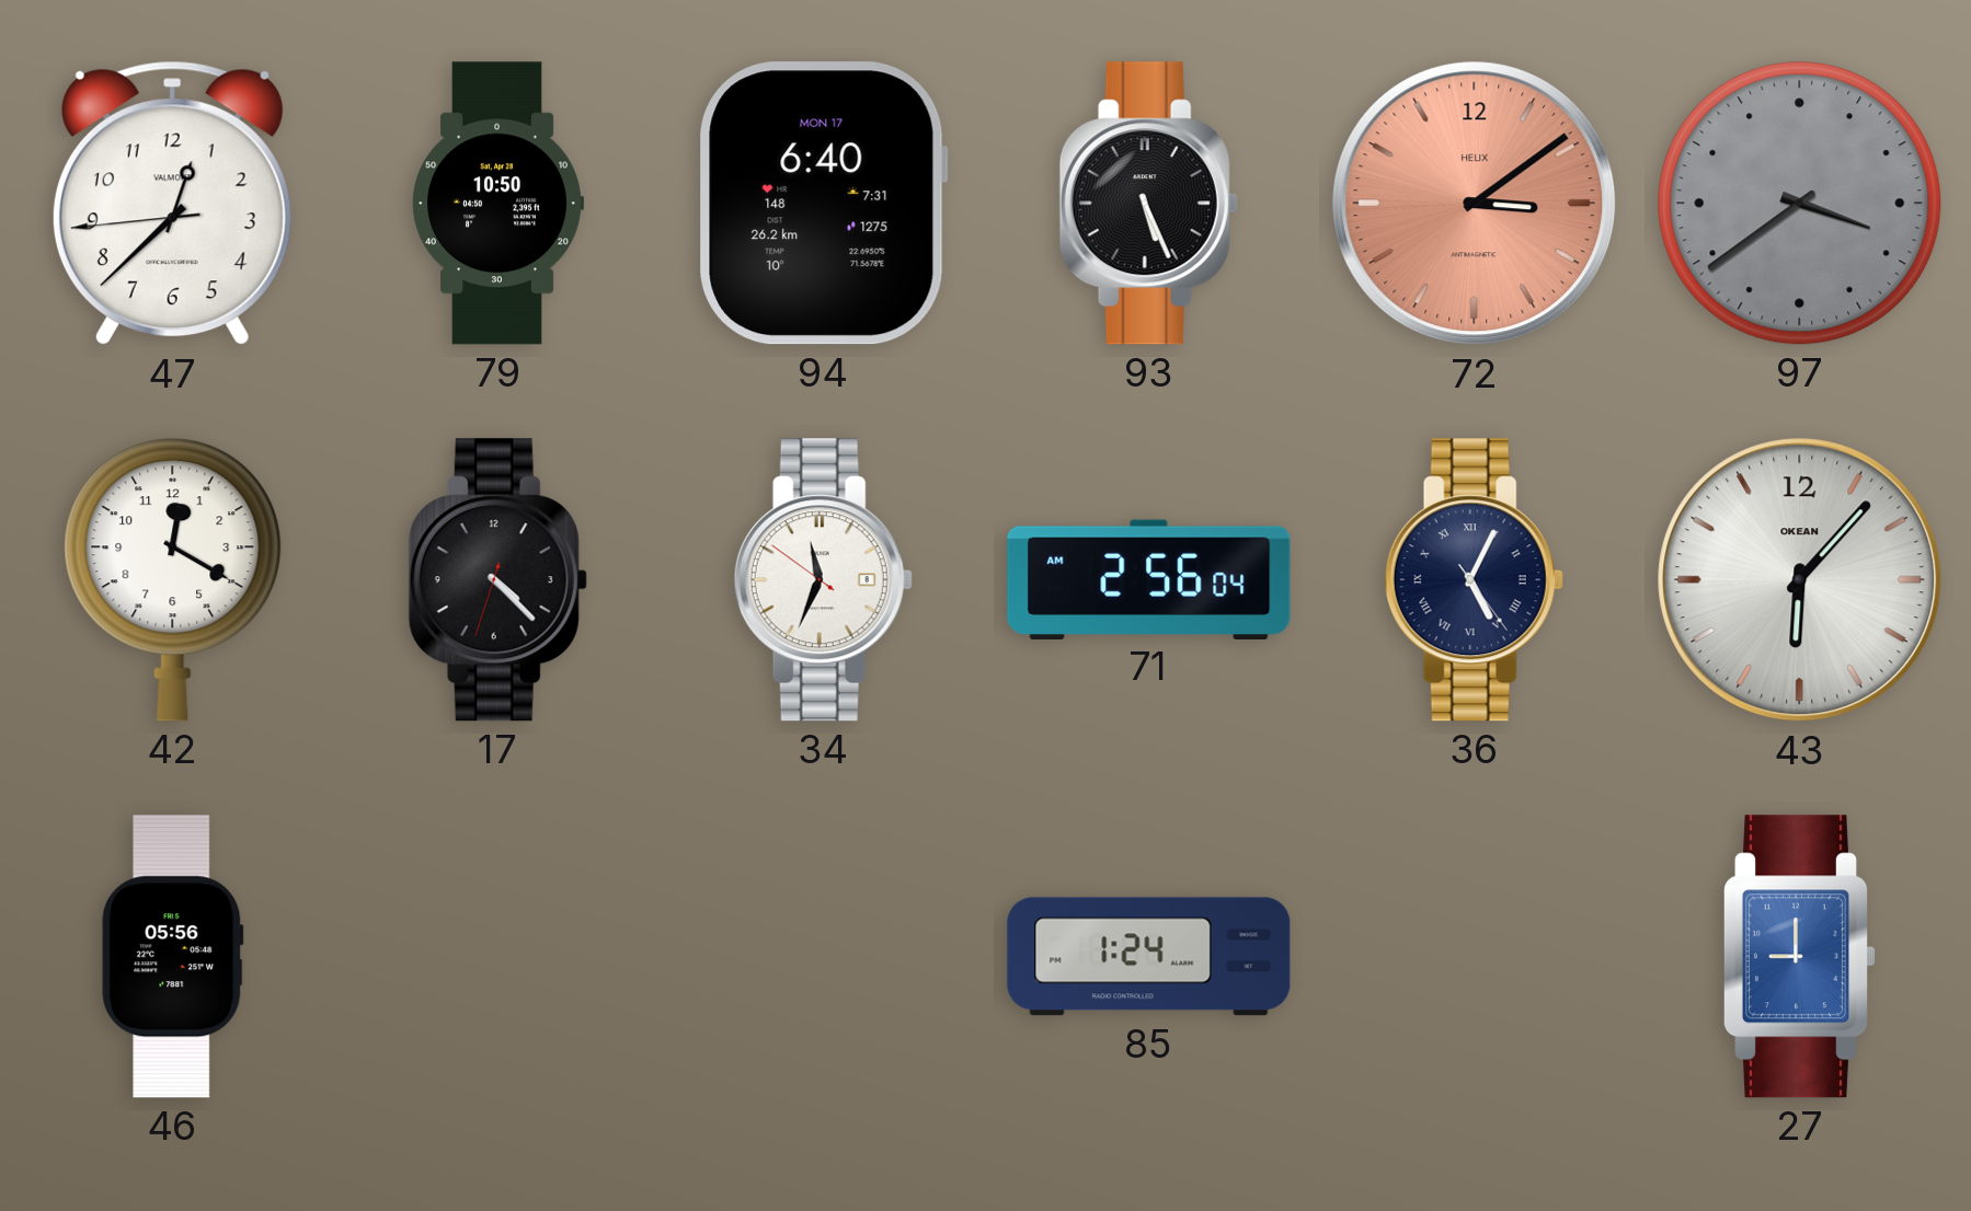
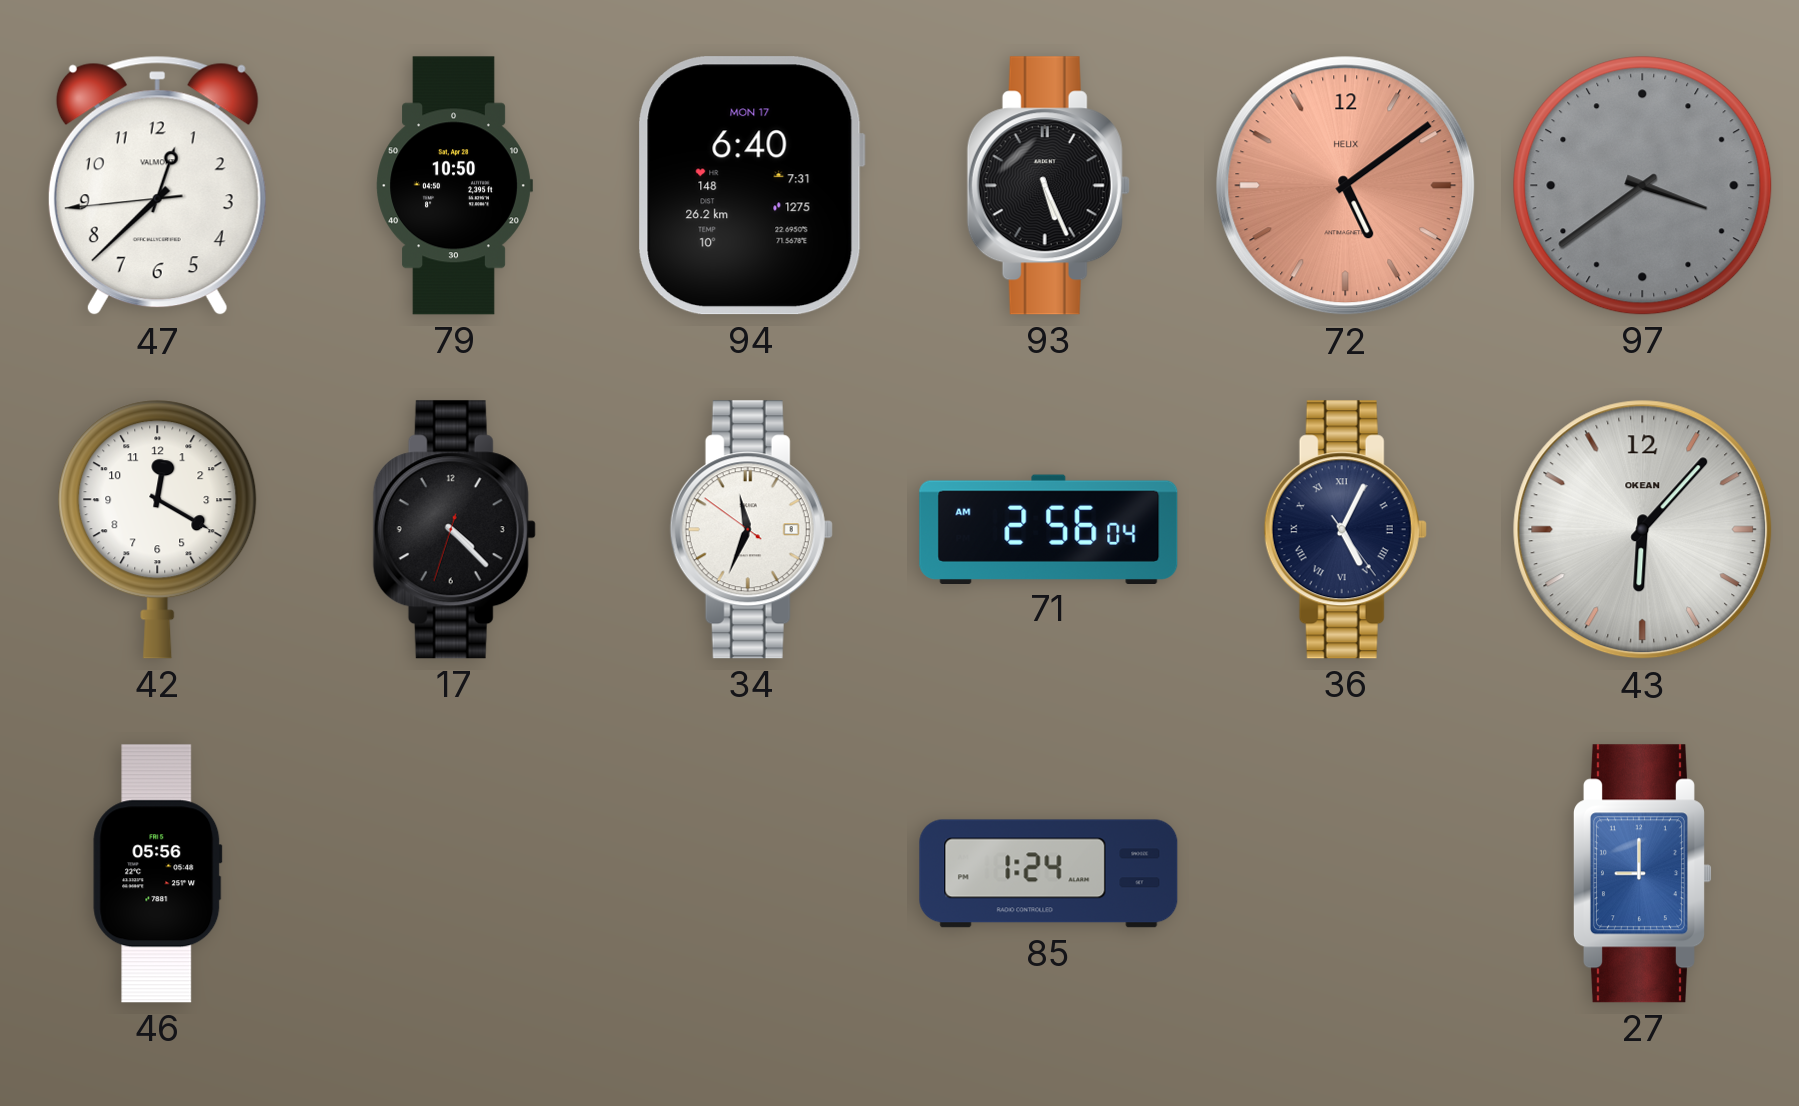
72: 3:09 -> 5:09 (1346, 186)
